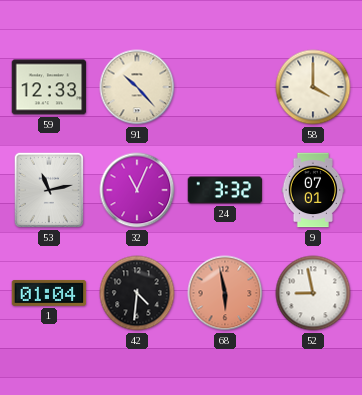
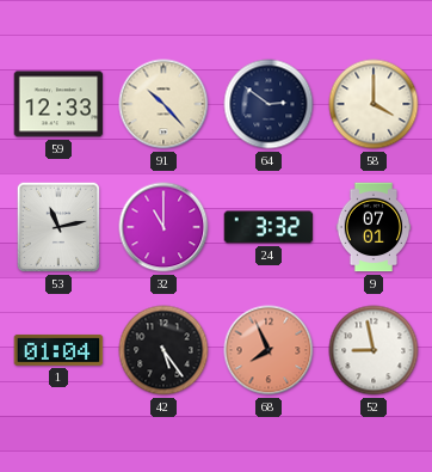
64: none -> 2:51 (269, 104)
32: 11:04 -> 11:00 (163, 227)
42: 4:31 -> 5:24 (163, 350)
68: 5:58 -> 7:56 (269, 350)
